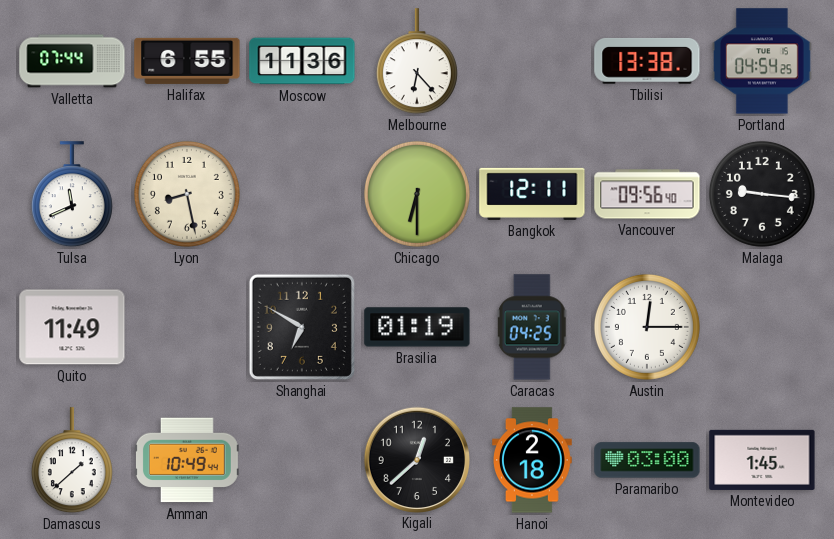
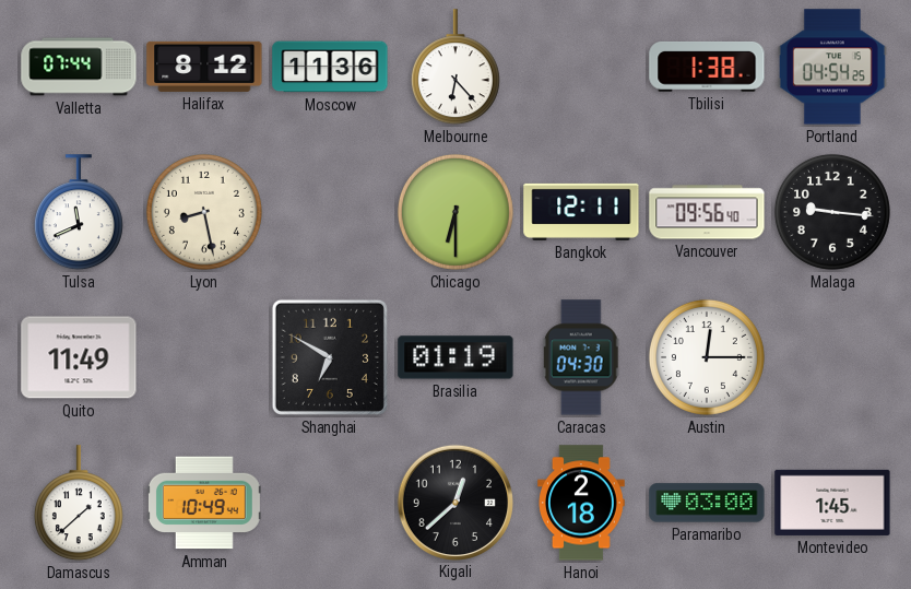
Halifax: 6:55 -> 8:12 (204, 67)
Tbilisi: 13:38 -> 1:38 (707, 67)
Caracas: 04:25 -> 04:30 (581, 357)
